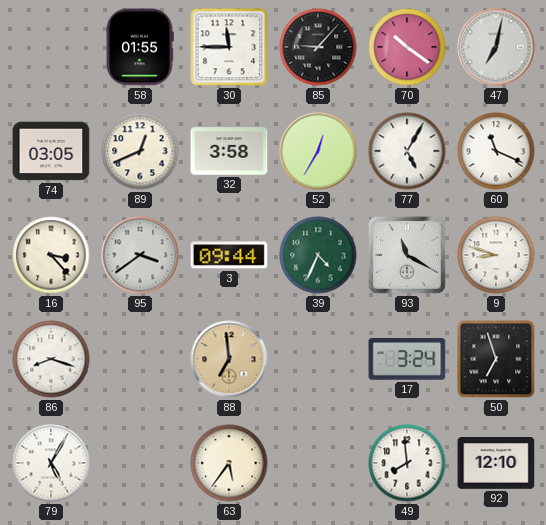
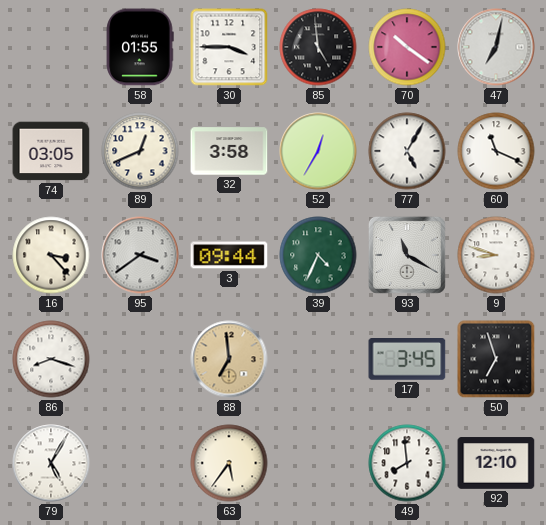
30: 11:45 -> 3:45 (229, 47)
85: 9:07 -> 4:59 (318, 47)
17: 3:24 -> 3:45 (407, 360)
